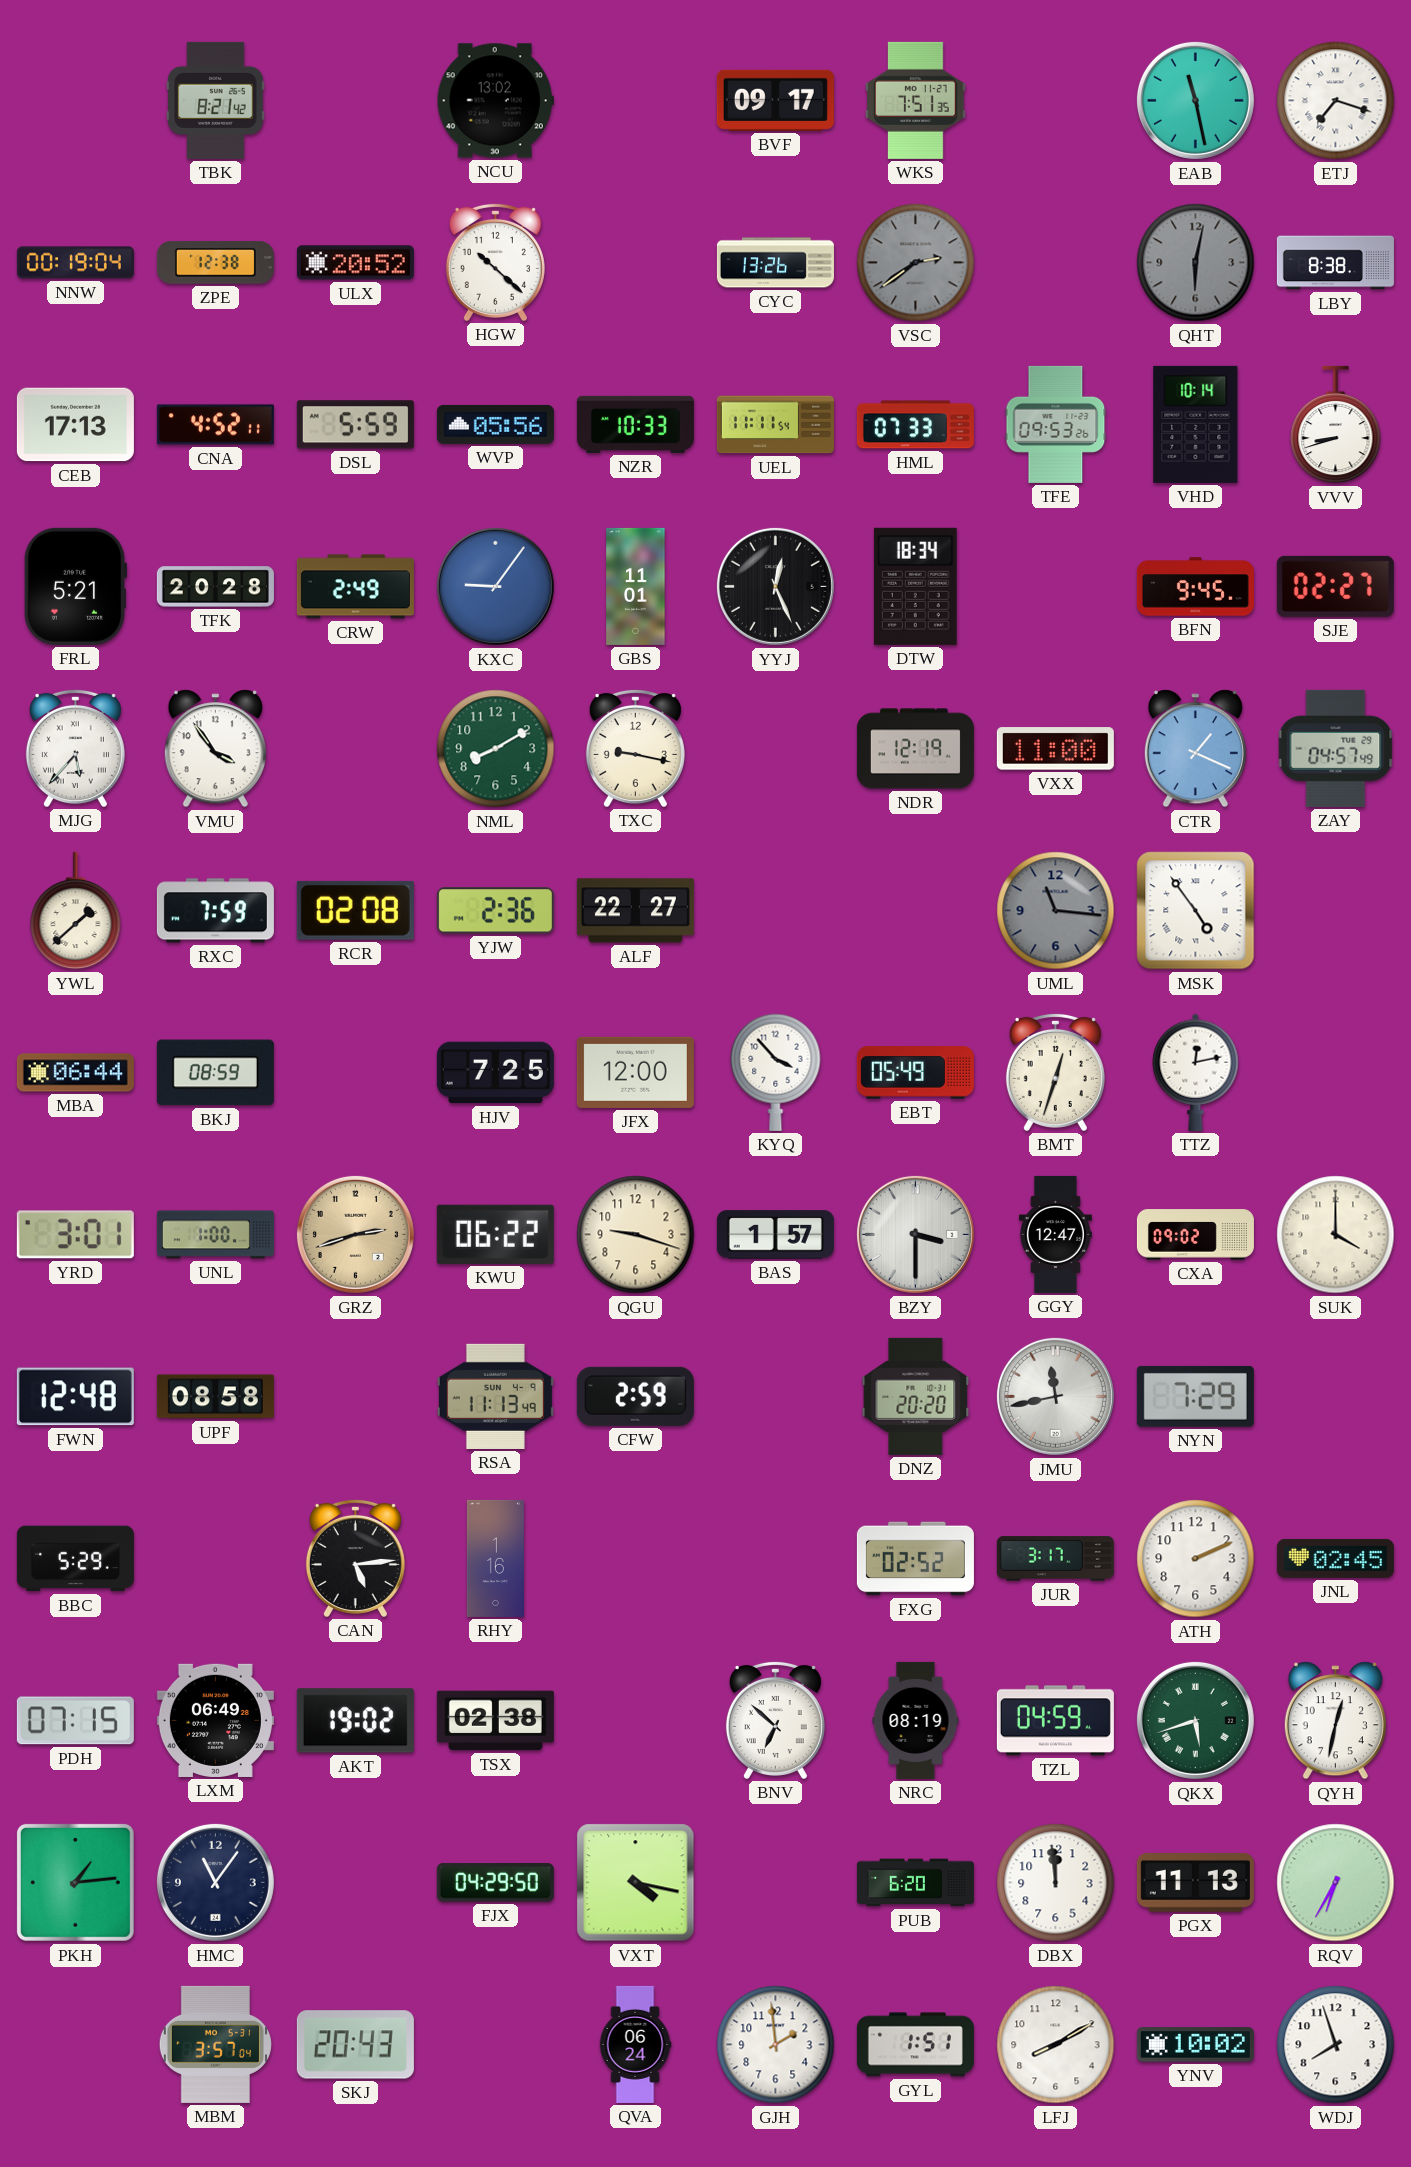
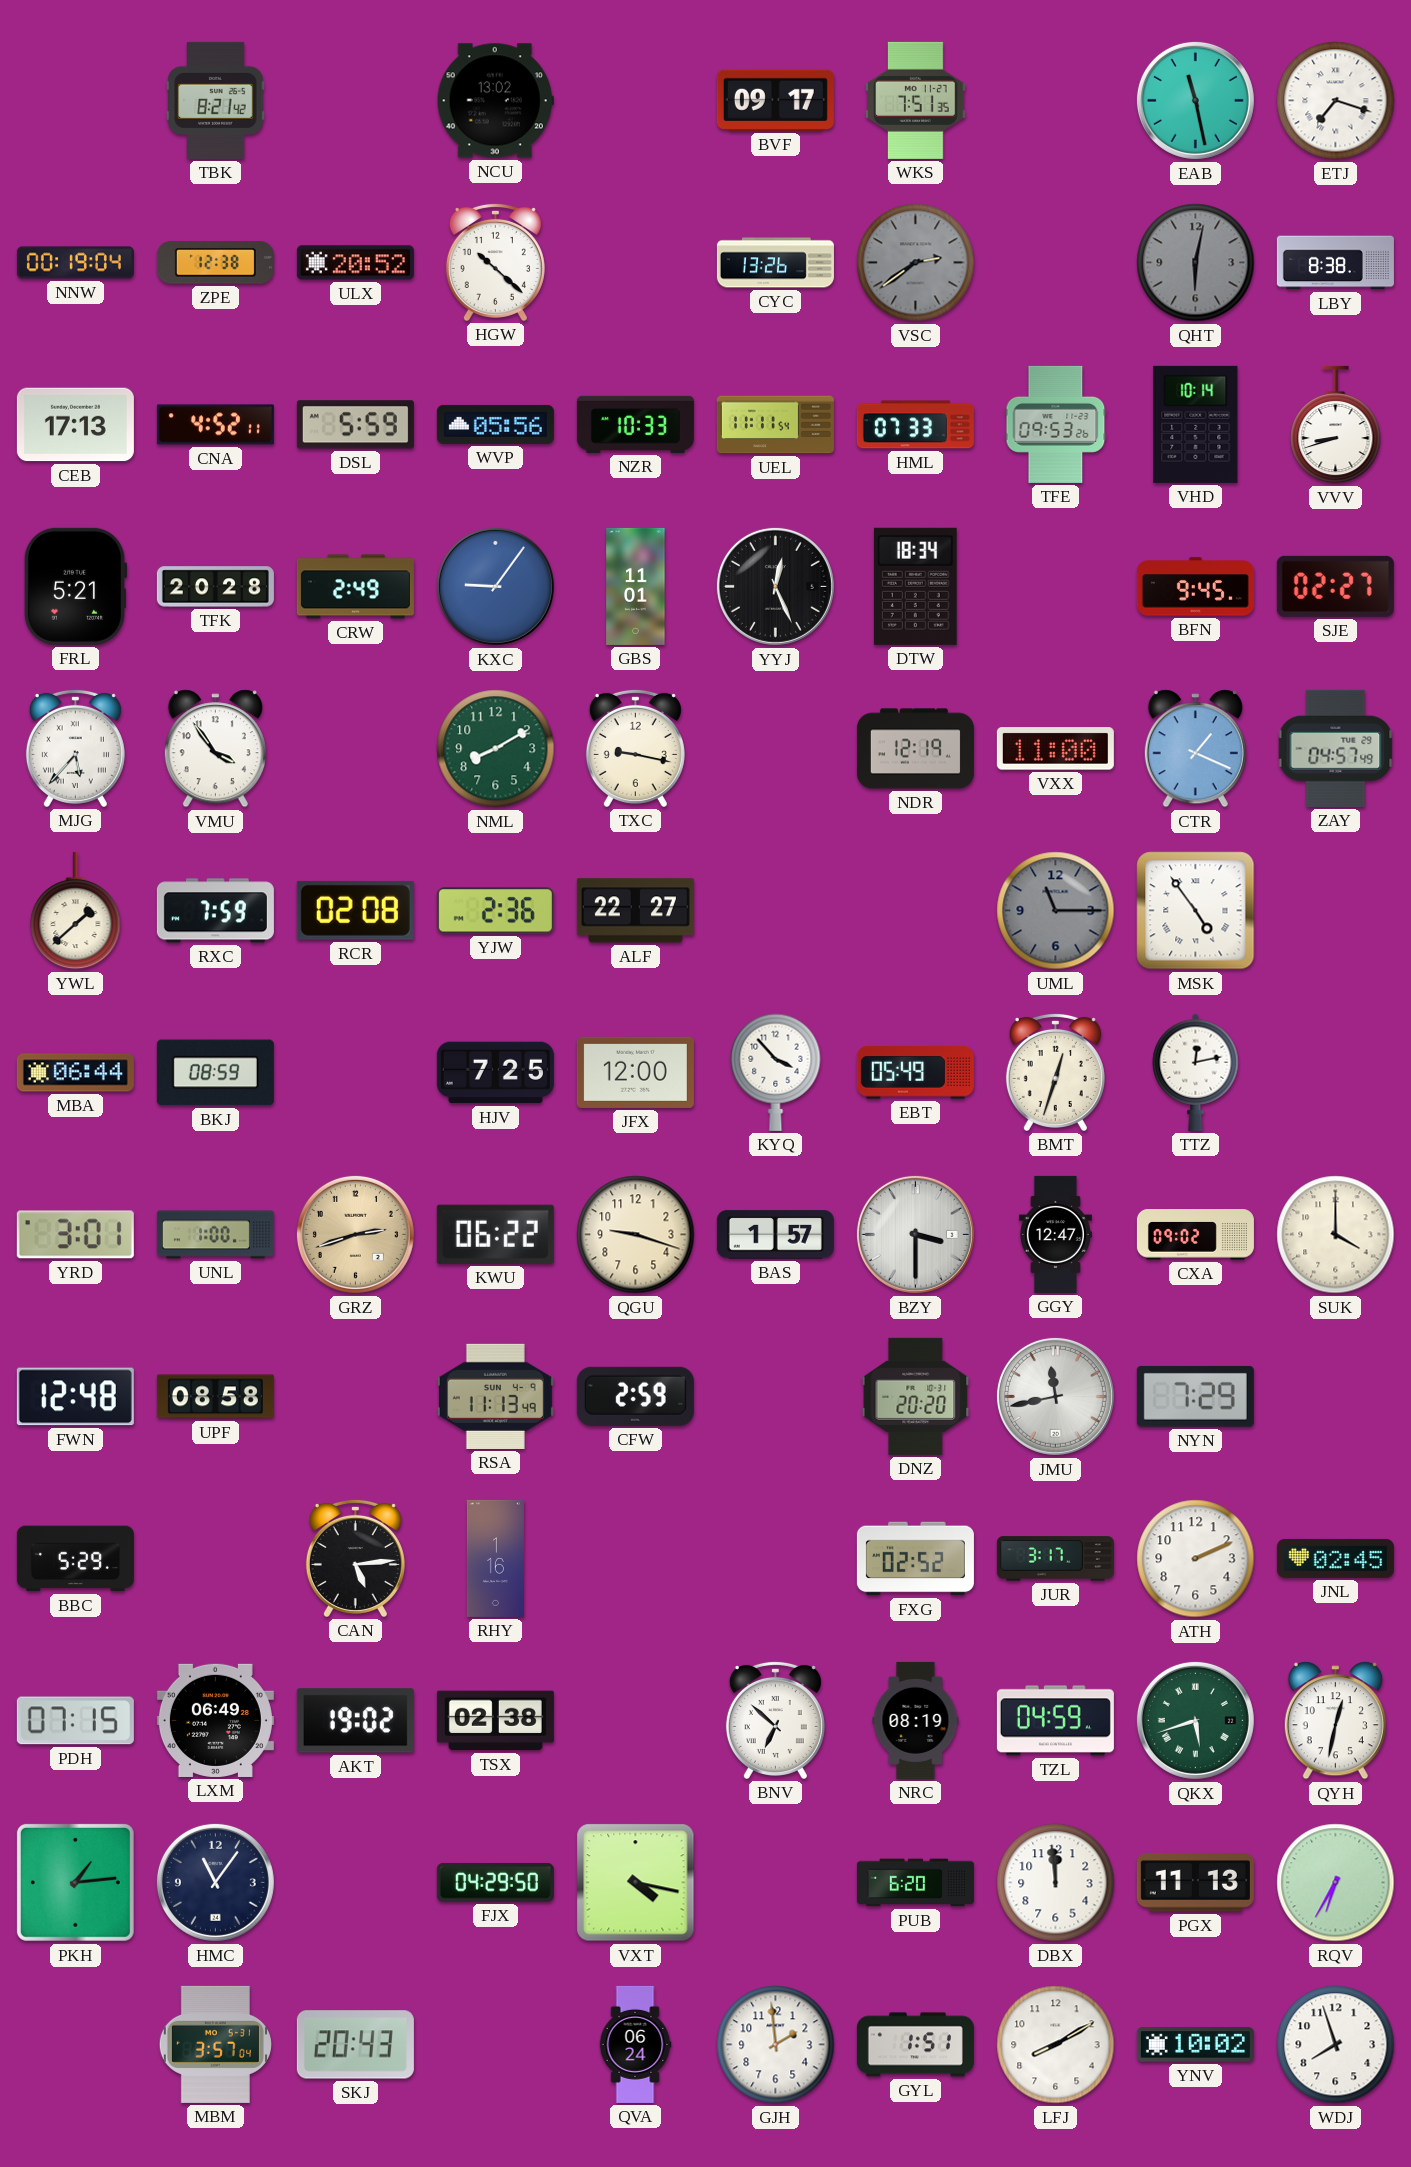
UML: 11:16 -> 11:15 (1056, 911)
